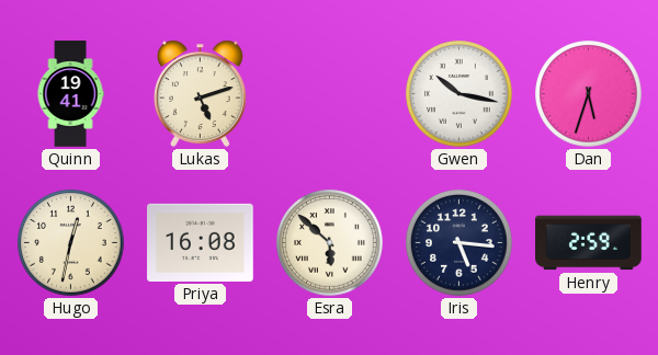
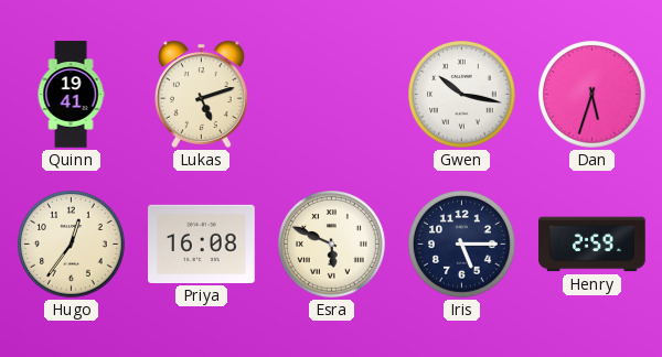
Hugo: 12:32 -> 12:36 (72, 245)
Esra: 5:52 -> 5:49 (332, 245)
Iris: 5:16 -> 5:15 (462, 245)
